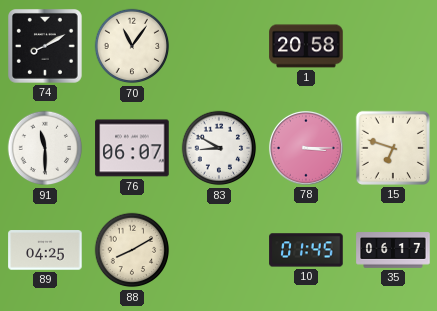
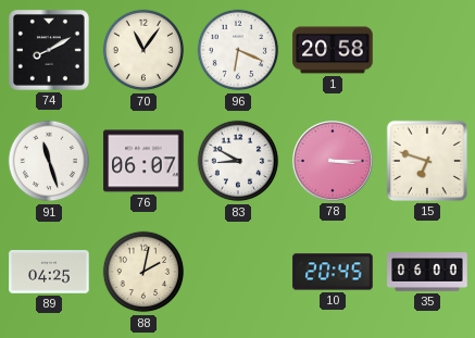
96: none -> 6:19 (238, 50)
91: 11:30 -> 11:27 (49, 161)
88: 8:10 -> 2:02 (143, 272)
10: 01:45 -> 20:45 (333, 272)
35: 06:17 -> 06:00 (427, 272)
